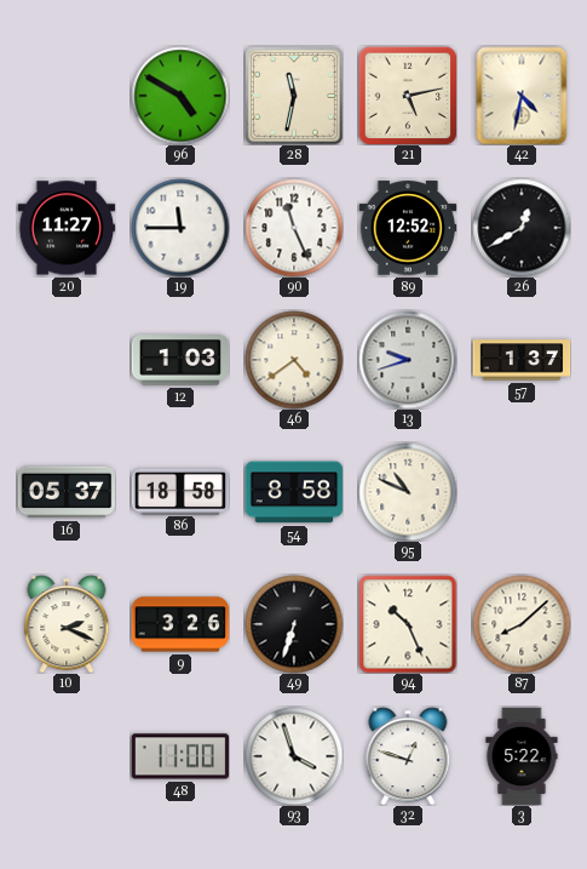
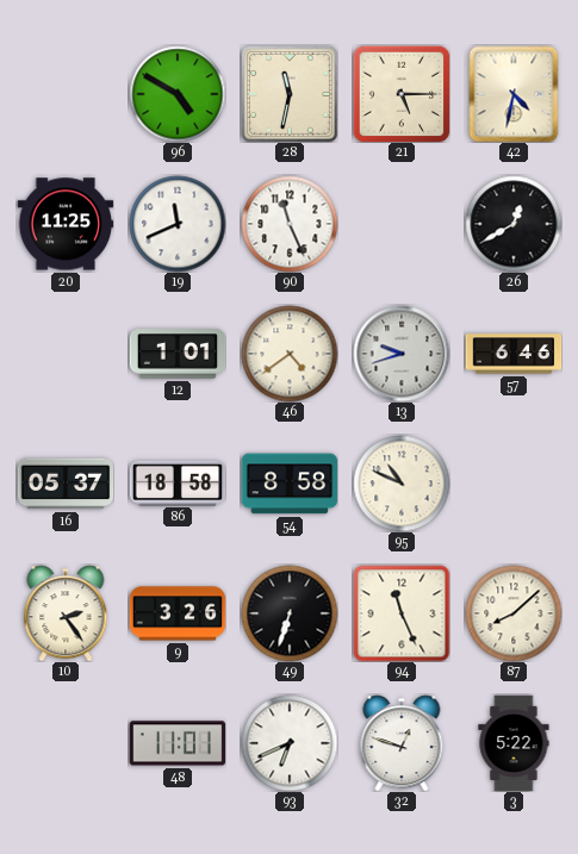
21: 5:13 -> 5:15 (402, 94)
20: 11:27 -> 11:25 (66, 224)
19: 11:45 -> 11:41 (178, 224)
89: 12:52 -> none (408, 228)
12: 1:03 -> 1:01 (178, 354)
57: 1:37 -> 6:46 (514, 354)
10: 2:19 -> 2:24 (66, 613)
94: 10:26 -> 11:26 (402, 613)
48: 11:00 -> 11:01 (178, 743)
93: 3:57 -> 6:41 (290, 743)
